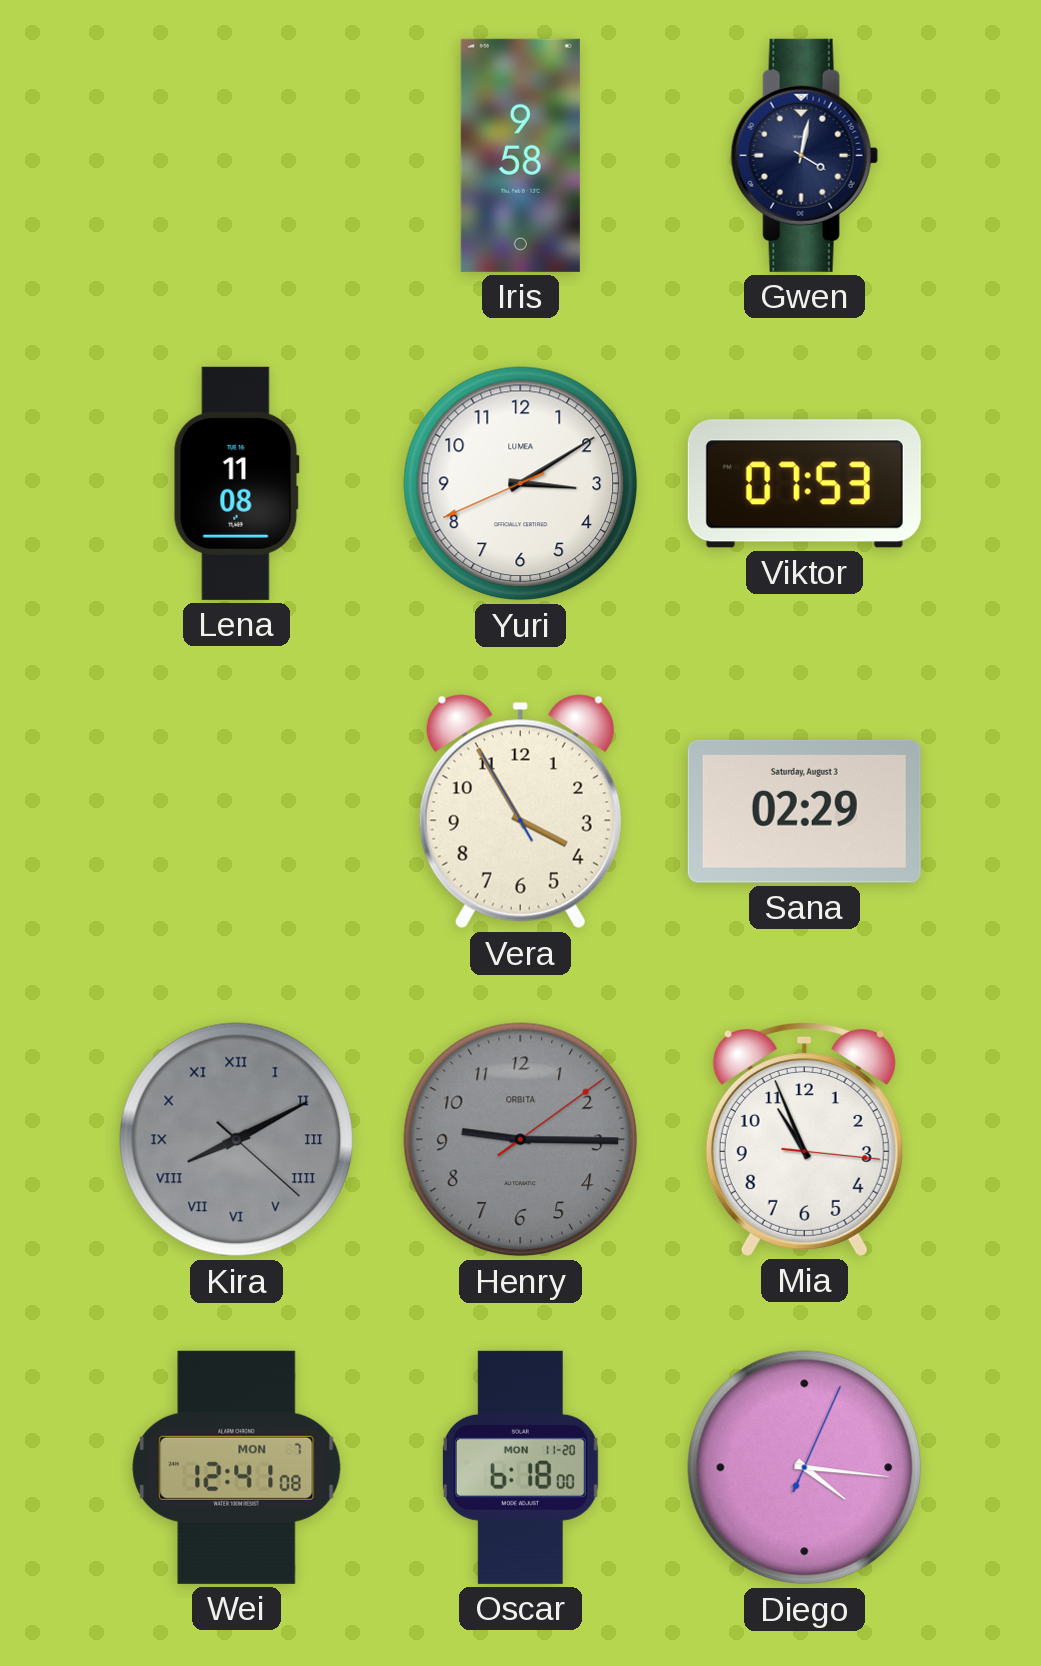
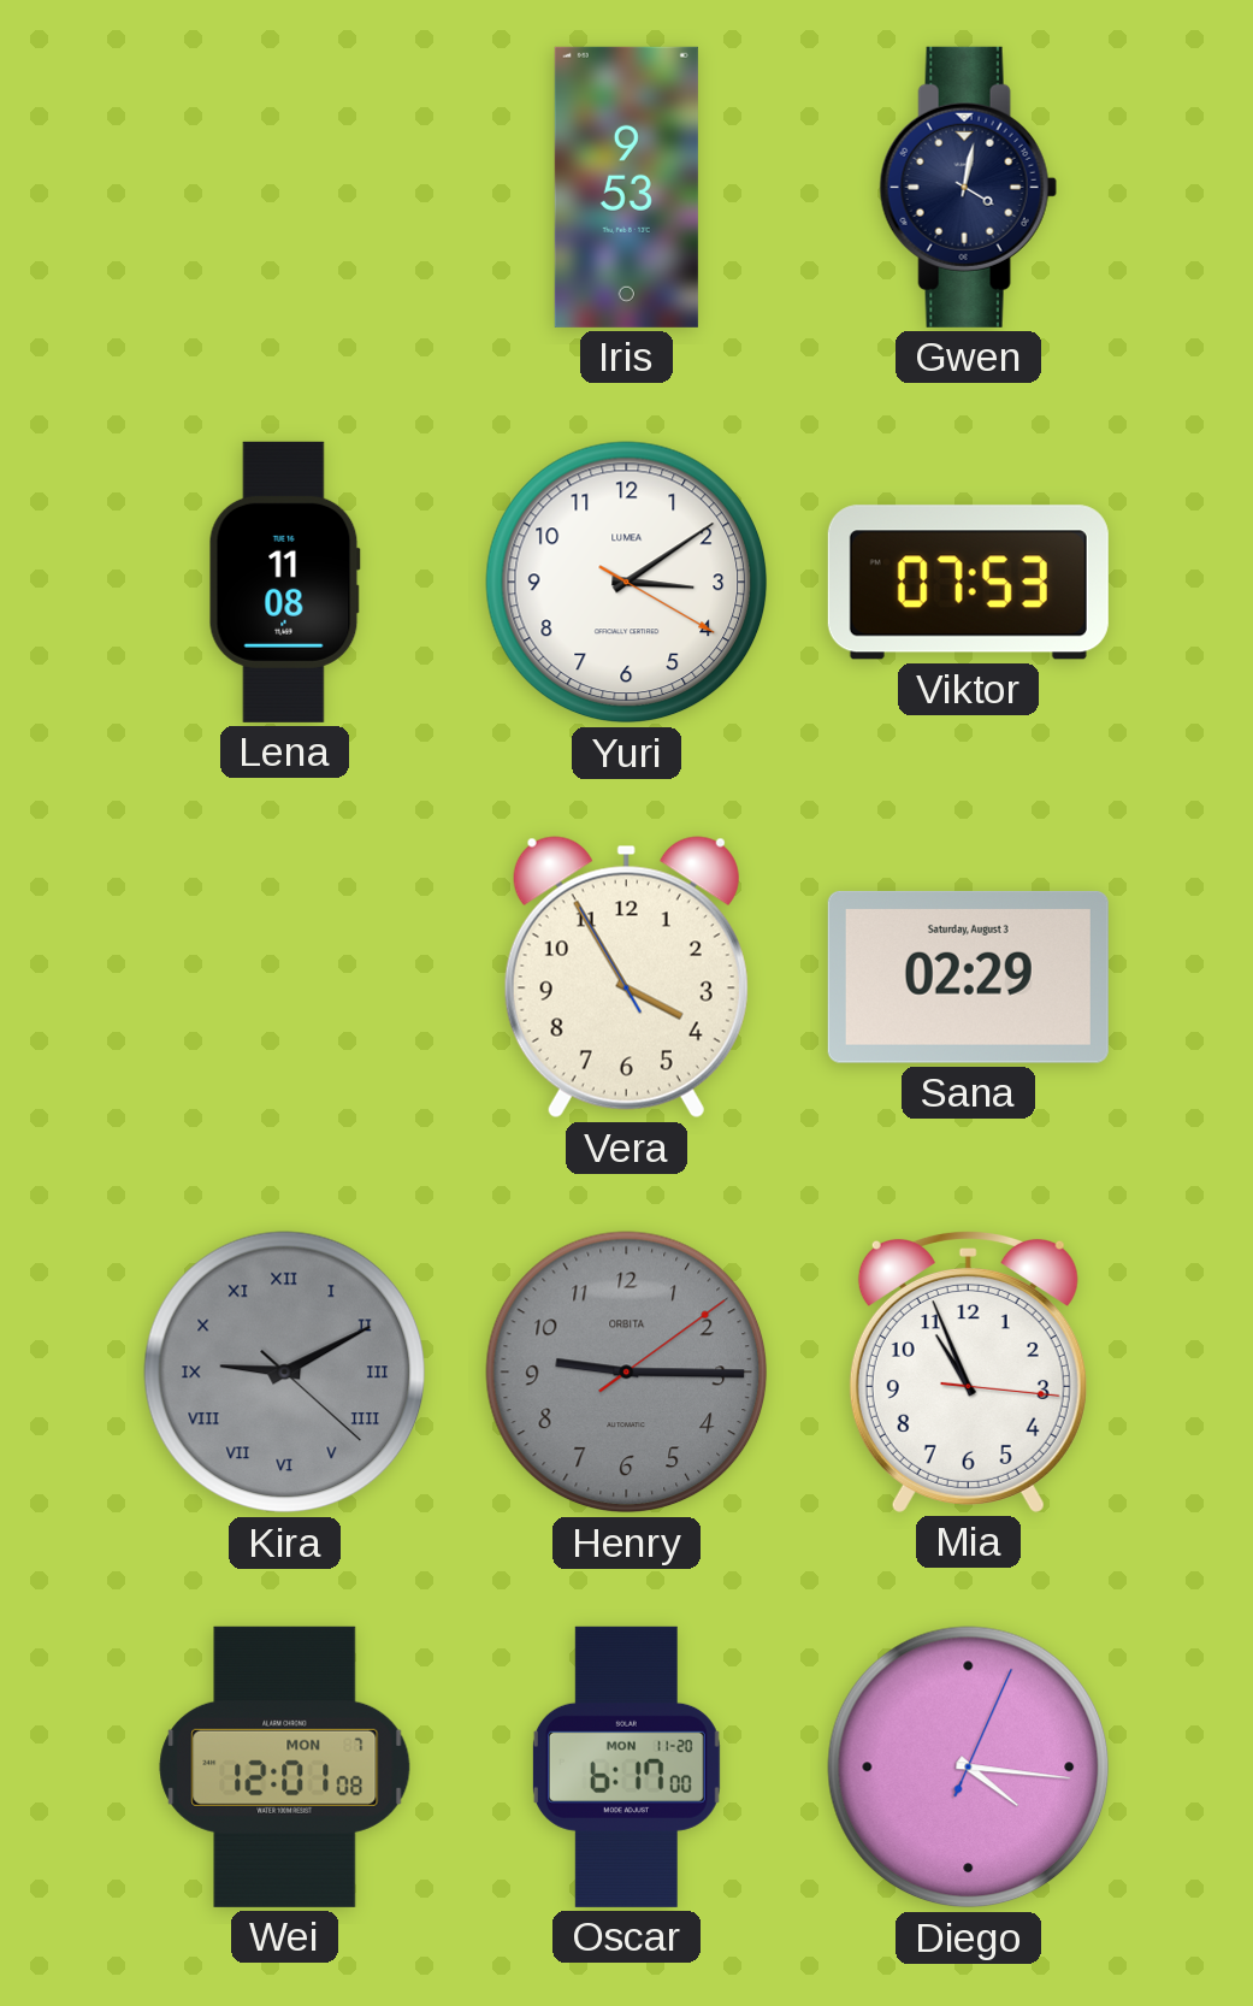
Iris: 9:58 -> 9:53 (626, 187)
Yuri: 3:09:41 -> 3:09:20 (627, 583)
Kira: 8:10 -> 9:10 (285, 1373)
Wei: 12:41 -> 12:01 (285, 1766)
Oscar: 6:18 -> 6:17 (626, 1766)
